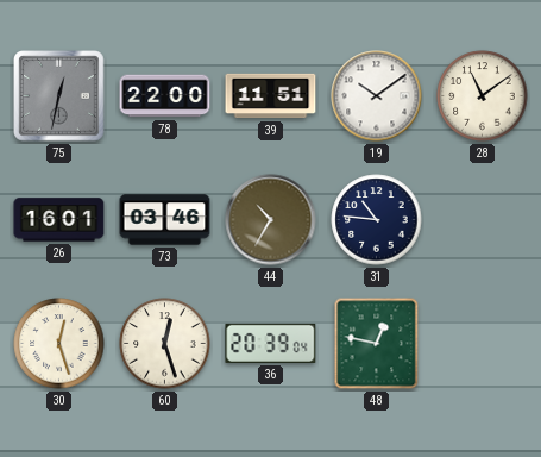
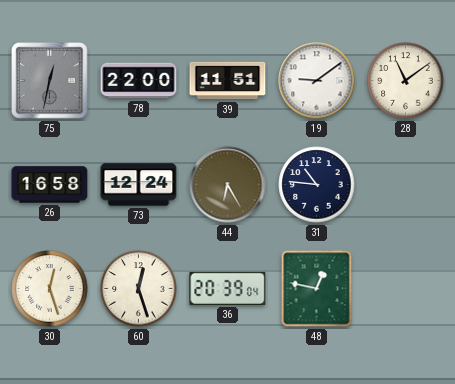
19: 10:09 -> 9:09 (317, 81)
26: 16:01 -> 16:58 (50, 185)
73: 03:46 -> 12:24 (139, 185)
44: 10:35 -> 6:25 (228, 185)
